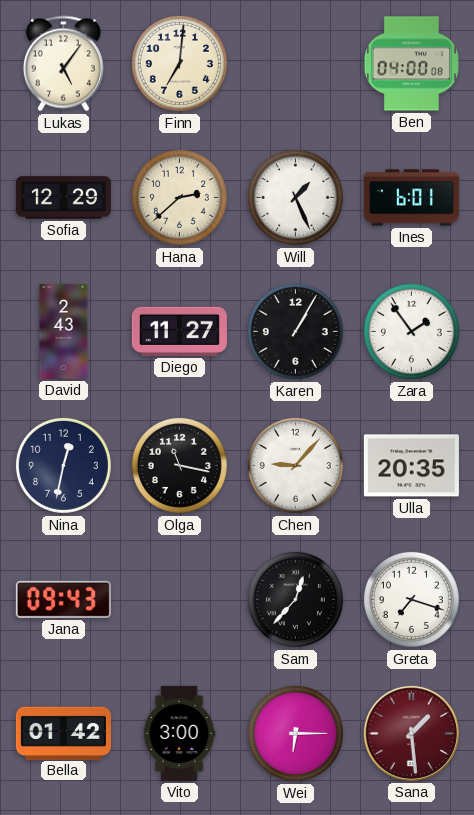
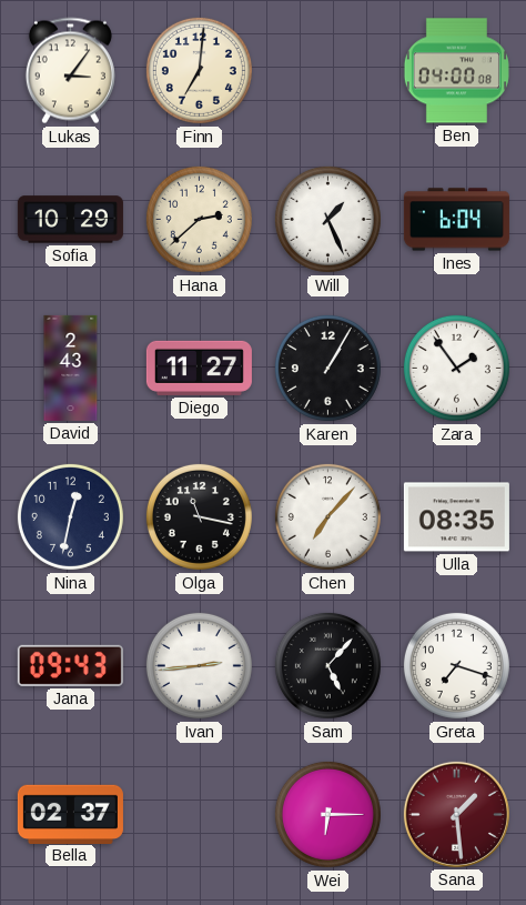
Lukas: 5:06 -> 3:06 (70, 71)
Sofia: 12:29 -> 10:29 (70, 220)
Ines: 6:01 -> 6:04 (456, 220)
Chen: 9:07 -> 7:07 (327, 516)
Ulla: 20:35 -> 08:35 (456, 517)
Ivan: none -> 2:44 (199, 665)
Sam: 12:37 -> 5:07 (327, 665)
Bella: 01:42 -> 02:37 (70, 814)
Vito: 3:00 -> none (179, 733)
